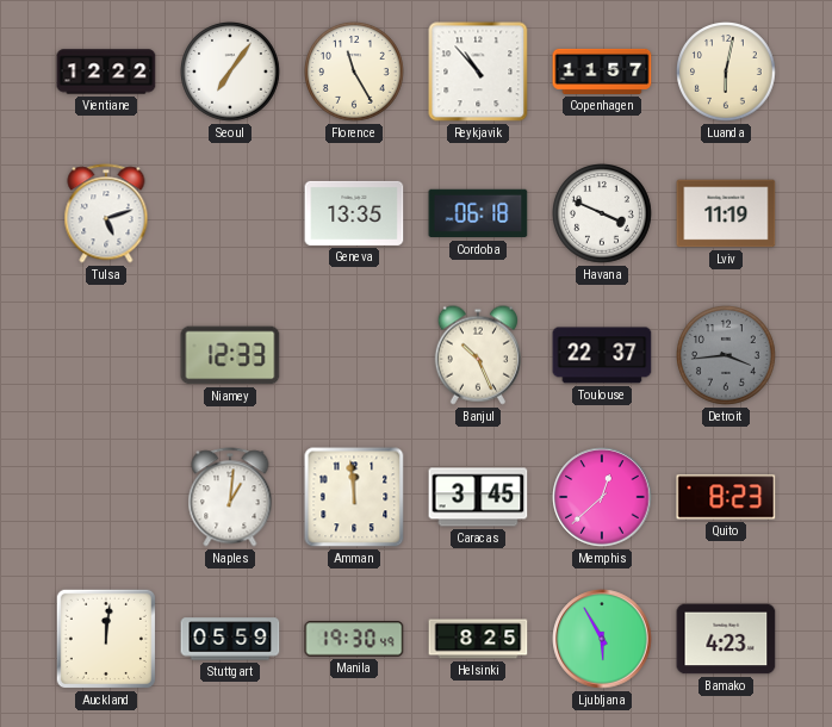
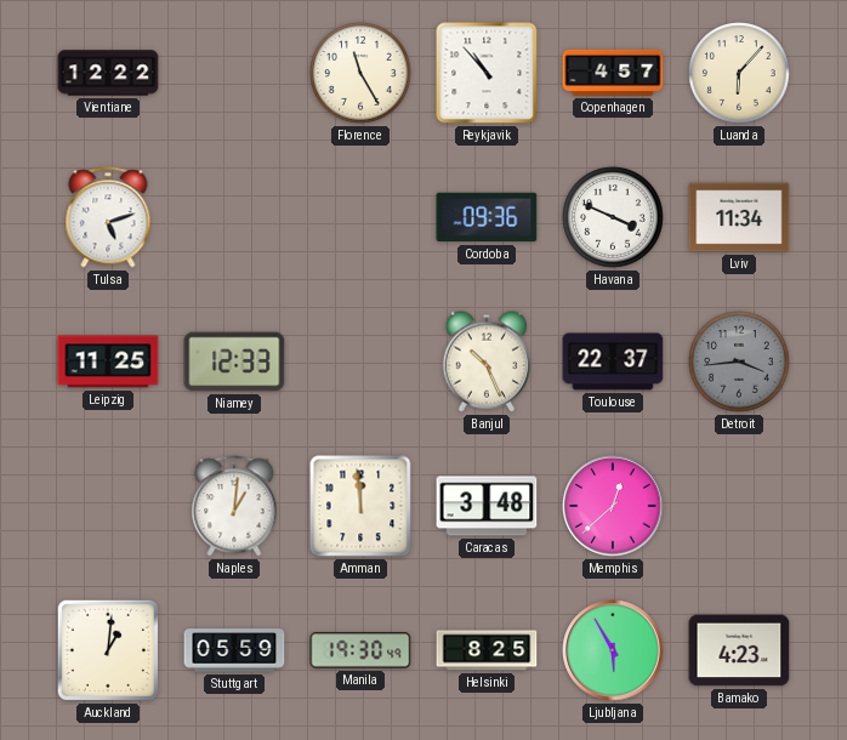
Seoul: 7:06 -> none (230, 72)
Copenhagen: 11:57 -> 4:57 (613, 73)
Luanda: 6:02 -> 6:07 (739, 73)
Geneva: 13:35 -> none (354, 213)
Cordoba: 06:18 -> 09:36 (487, 217)
Lviv: 11:19 -> 11:34 (739, 217)
Leipzig: none -> 11:25 (108, 362)
Caracas: 3:45 -> 3:48 (487, 506)
Quito: 8:23 -> none (726, 497)
Auckland: 12:01 -> 1:01 (108, 650)
